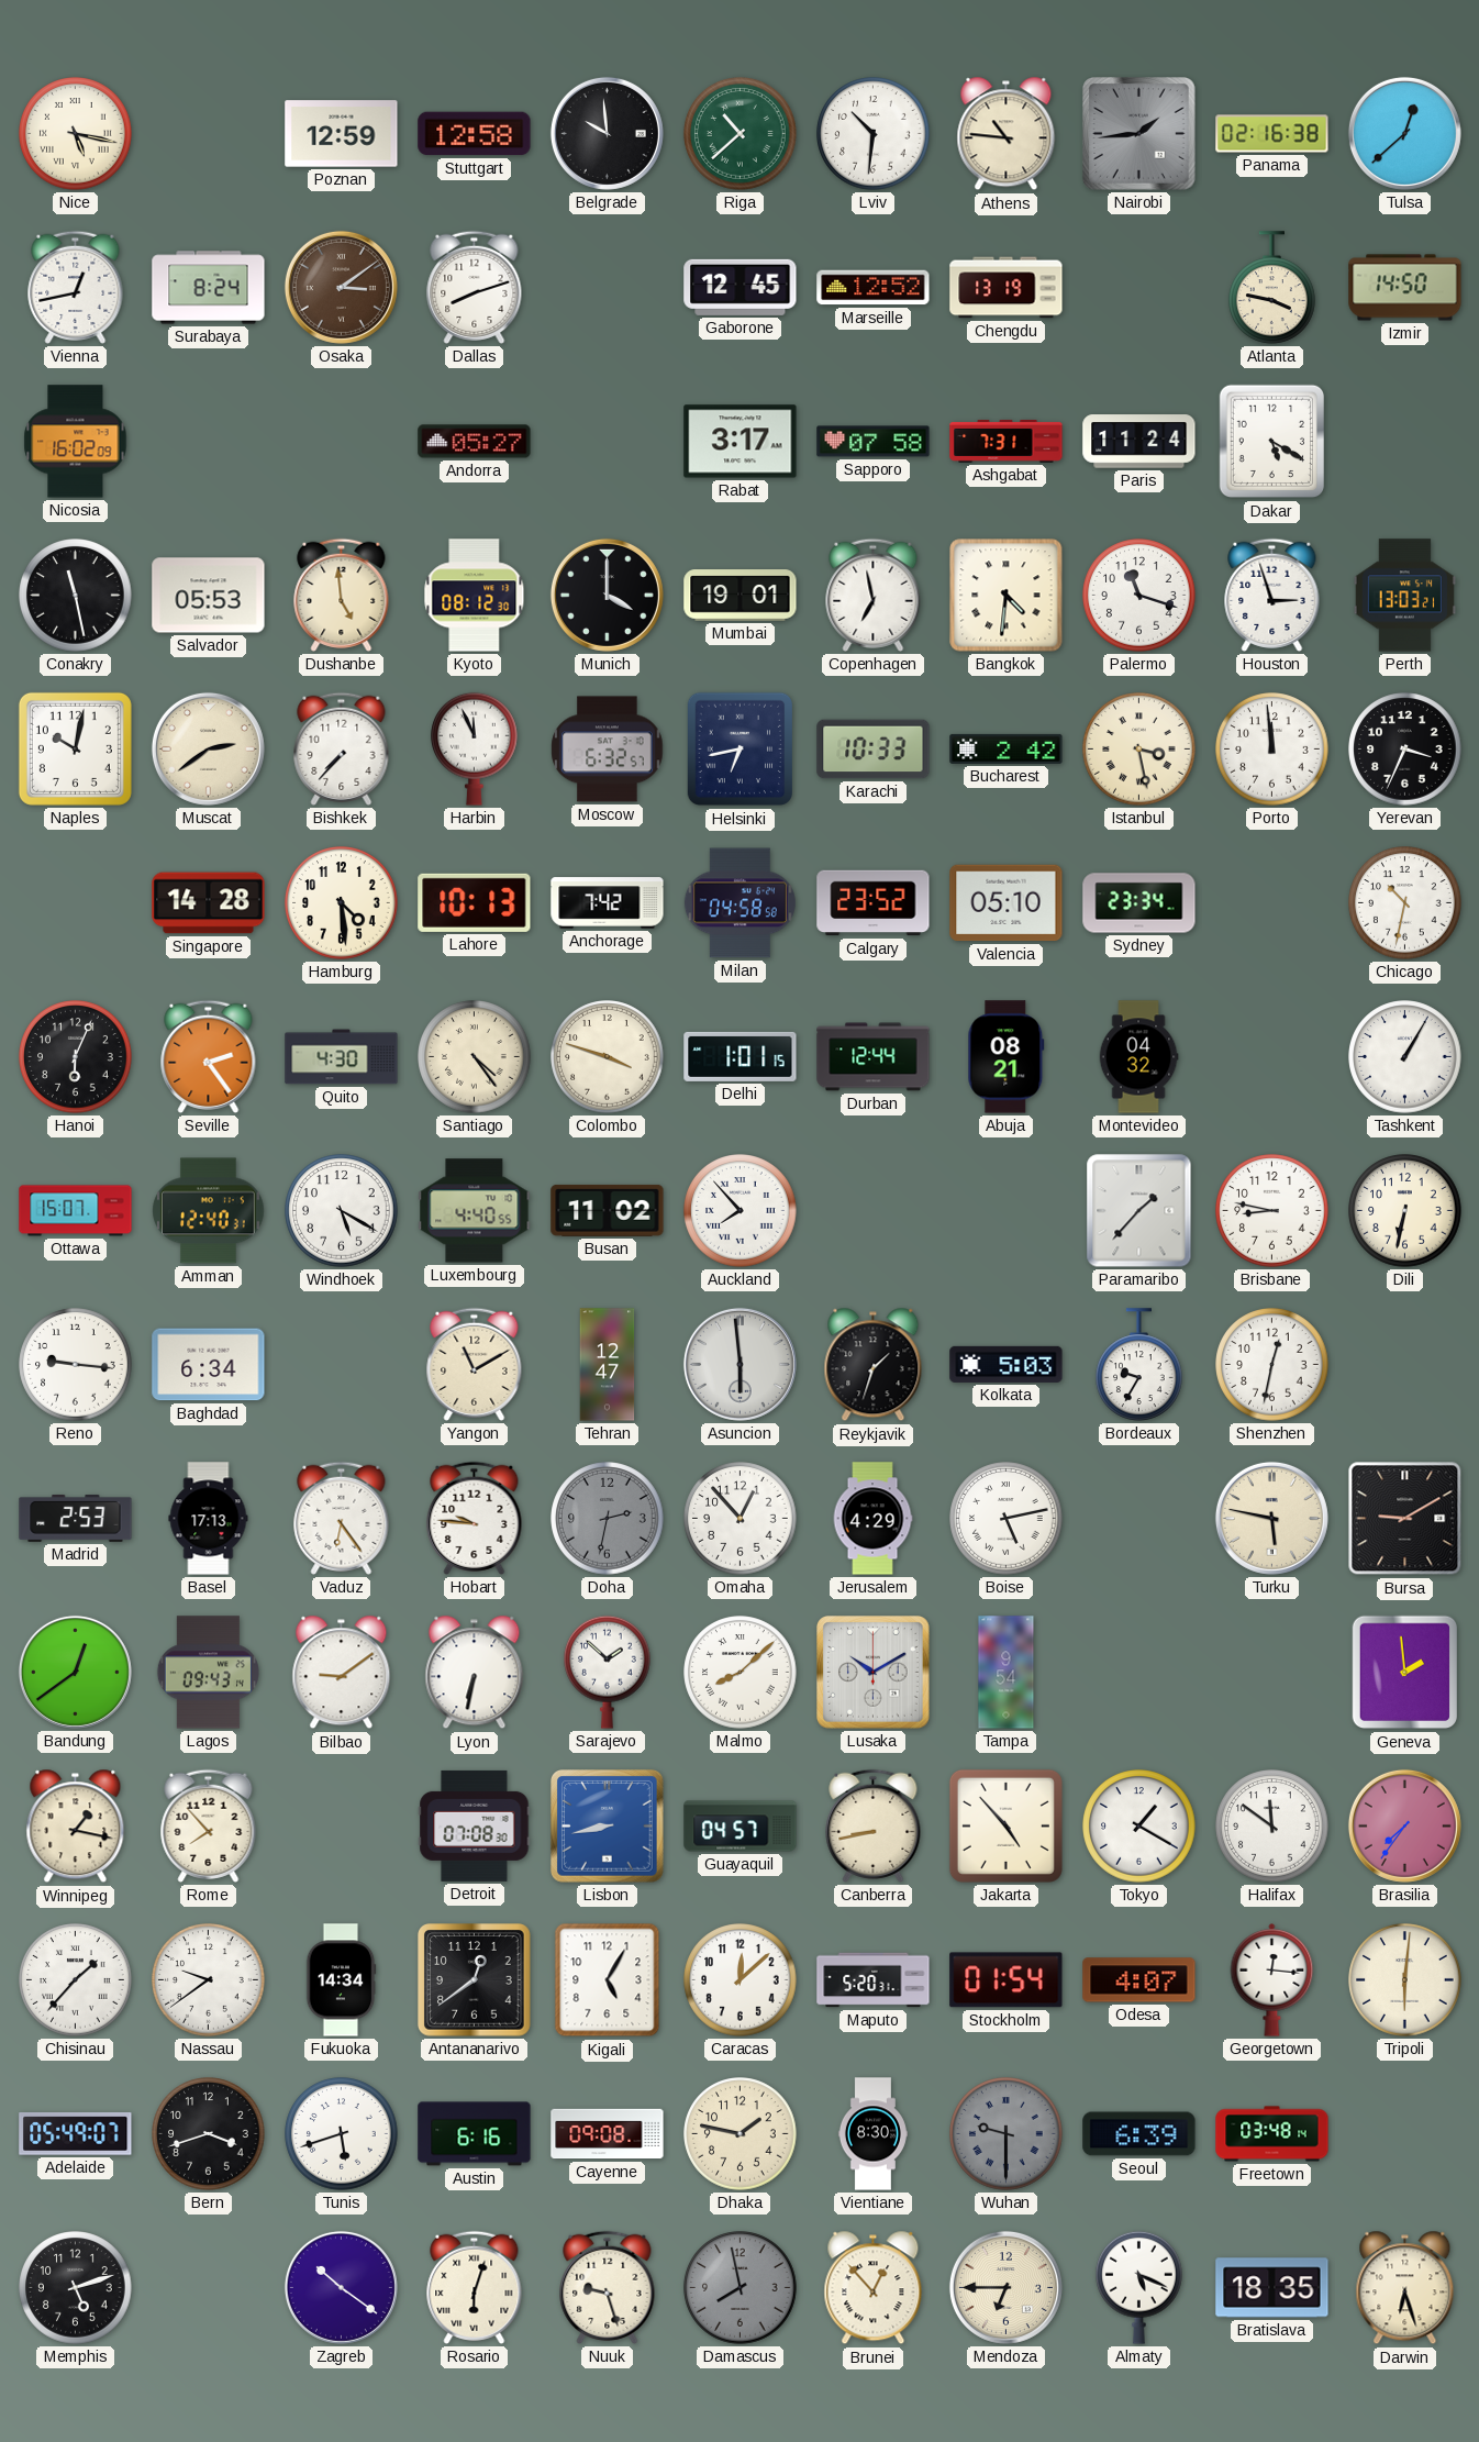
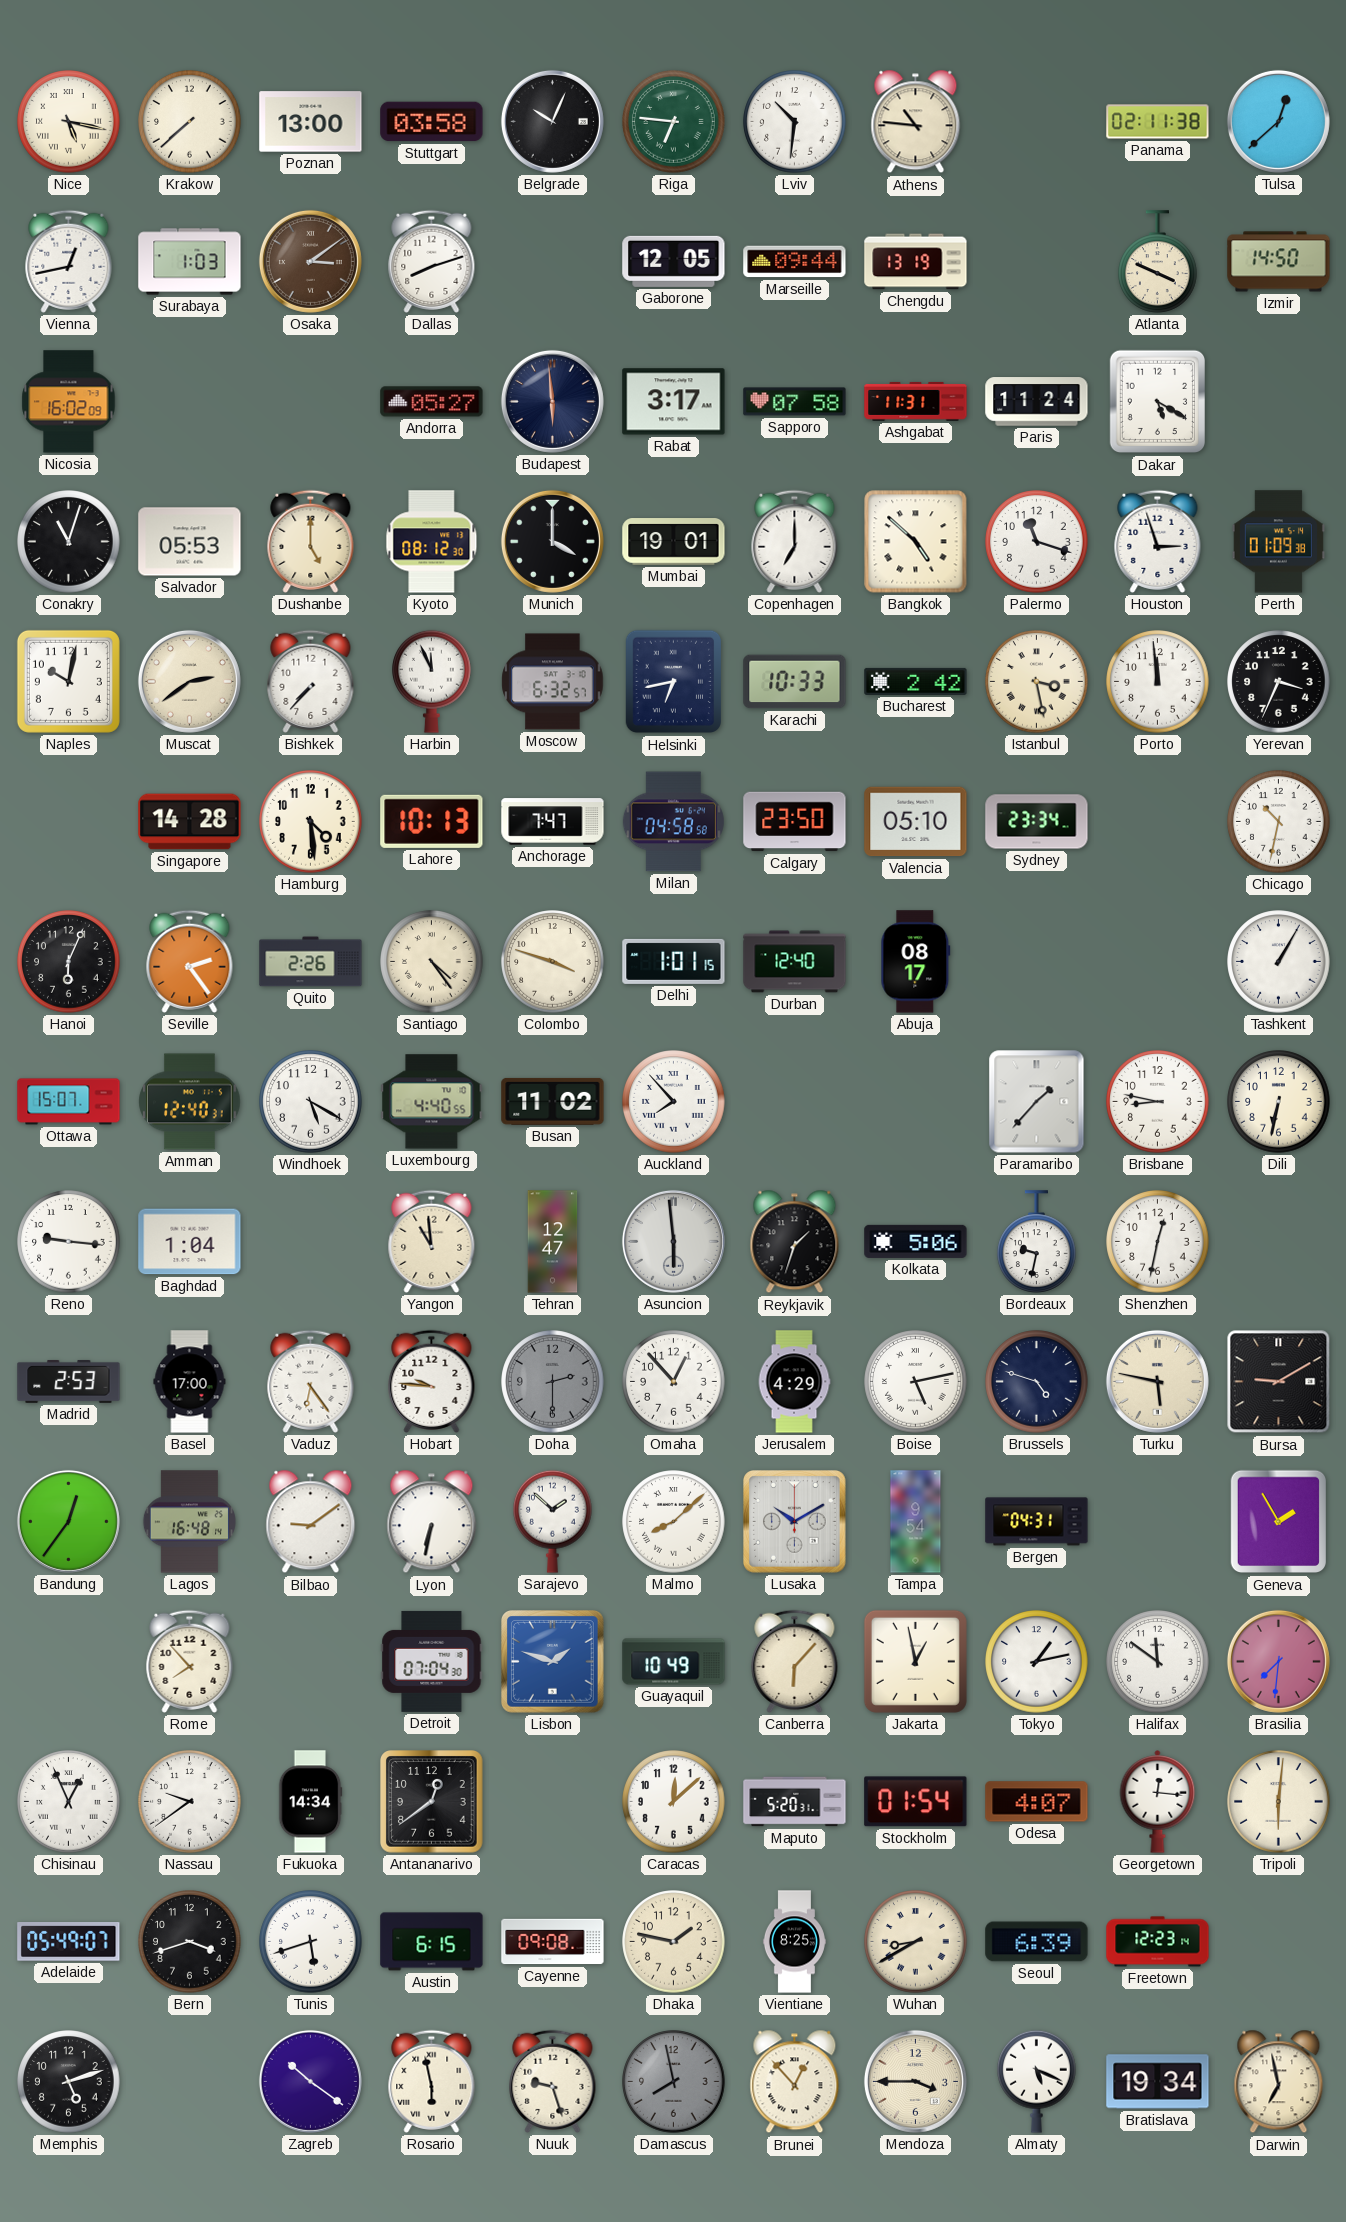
Krakow: none -> 7:38 (190, 122)
Poznan: 12:59 -> 13:00 (311, 122)
Stuttgart: 12:58 -> 03:58 (432, 122)
Belgrade: 9:59 -> 10:04 (552, 121)
Riga: 10:38 -> 6:46 (674, 122)
Nairobi: 1:44 -> none (1139, 134)
Panama: 02:16 -> 02:11 (1158, 122)
Surabaya: 8:24 -> 1:03 (190, 262)
Gaborone: 12:45 -> 12:05 (674, 261)
Marseille: 12:52 -> 09:44 (795, 262)
Atlanta: 3:47 -> 3:49 (1158, 262)
Budapest: none -> 5:59 (552, 401)
Ashgabat: 7:31 -> 11:31 (916, 401)
Conakry: 11:28 -> 11:03 (69, 542)
Dushanbe: 4:59 -> 5:00 (311, 541)
Copenhagen: 6:58 -> 7:00 (795, 541)
Bangkok: 4:31 -> 4:52 (916, 542)
Perth: 13:03 -> 01:09 (1278, 542)
Anchorage: 7:42 -> 7:47 (553, 822)
Calgary: 23:52 -> 23:50 (795, 822)
Quito: 4:30 -> 2:26 (311, 962)
Durban: 12:44 -> 12:40 (795, 962)
Abuja: 08:21 -> 08:17 (916, 962)
Montevideo: 04:32 -> none (1138, 1057)
Baghdad: 6:34 -> 1:04 (190, 1242)
Yangon: 11:10 -> 10:59 (432, 1241)
Kolkata: 5:03 -> 5:06 (916, 1241)
Bordeaux: 9:35 -> 9:32 (1037, 1242)
Basel: 17:13 -> 17:00 (190, 1382)
Doha: 2:32 -> 2:30 (553, 1382)
Brussels: none -> 4:48 (1037, 1382)
Bandung: 12:39 -> 12:36 (68, 1521)
Lagos: 09:43 -> 16:48 (189, 1522)
Bergen: none -> 04:31 (1037, 1522)
Geneva: 1:59 -> 1:55 (1278, 1522)
Winnipeg: 1:17 -> none (76, 1827)
Detroit: 07:08 -> 07:04 (432, 1661)
Lisbon: 8:43 -> 1:48 (553, 1662)
Guayaquil: 04:57 -> 10:49 (674, 1662)
Canberra: 8:43 -> 6:07 (795, 1661)
Jakarta: 4:53 -> 12:58 (915, 1661)
Tokyo: 1:20 -> 1:13 (1037, 1662)
Brasilia: 7:36 -> 7:31 (1278, 1661)
Chisinau: 1:37 -> 12:56 (69, 1802)
Kigali: 5:05 -> none (608, 1980)
Austin: 6:16 -> 6:15 (432, 1942)
Vientiane: 8:30 -> 8:25 (794, 1942)
Wuhan: 9:30 -> 8:40 (916, 1942)
Wuhan dial: grey -> cream (916, 1942)
Freetown: 03:48 -> 12:23 (1158, 1942)
Rosario: 6:03 -> 5:58 (432, 2081)
Mendoza: 6:45 -> 3:45 (915, 2081)
Bratislava: 18:35 -> 19:34 (1158, 2082)
Darwin: 6:27 -> 6:58 (1279, 2082)
